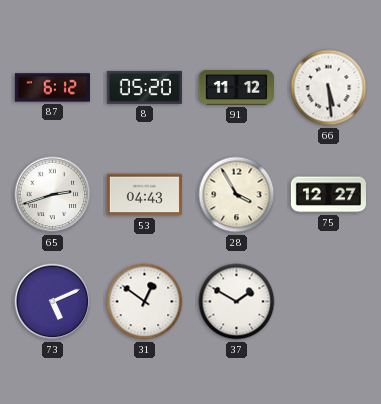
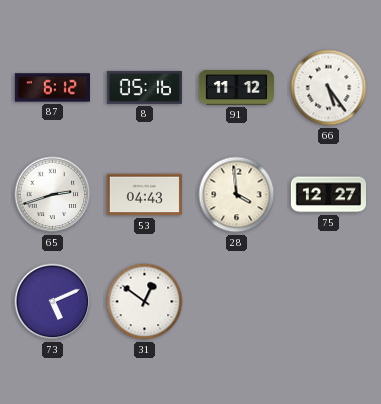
8: 05:20 -> 05:16 (144, 87)
66: 5:29 -> 5:24 (329, 88)
28: 3:55 -> 3:59 (237, 195)
37: 1:50 -> none (237, 302)
